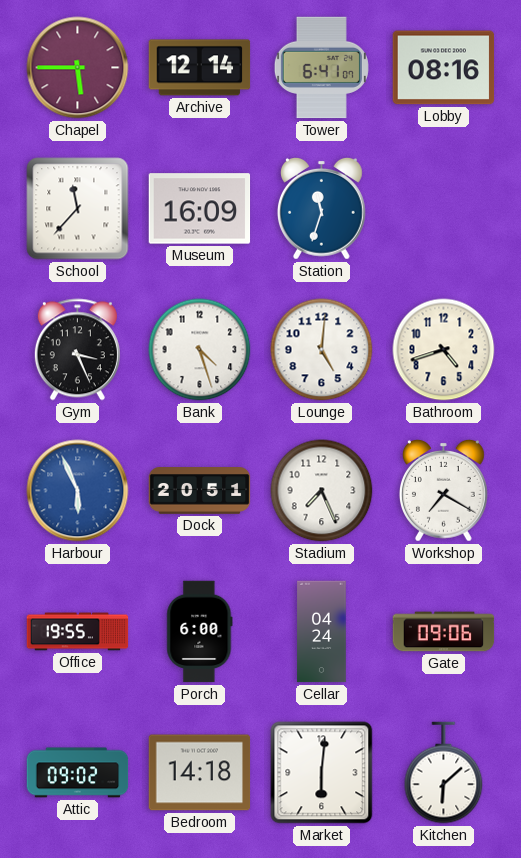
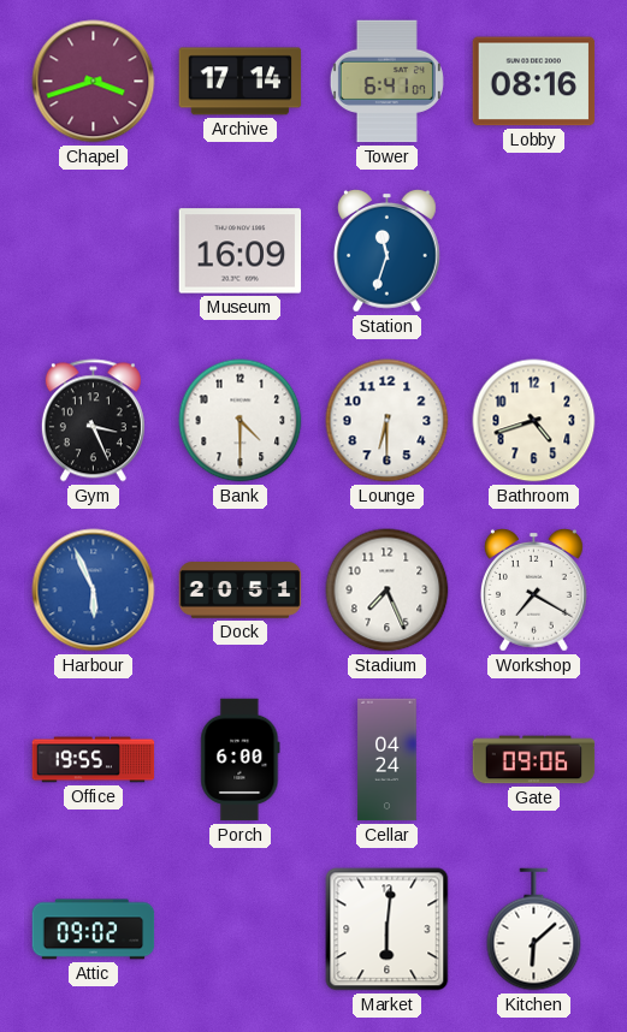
Chapel: 5:45 -> 3:42 (94, 82)
Archive: 12:14 -> 17:14 (241, 82)
School: 11:37 -> none (78, 209)
Bank: 4:27 -> 4:30 (241, 421)
Lounge: 5:01 -> 6:30 (388, 421)
Bedroom: 14:18 -> none (200, 773)
